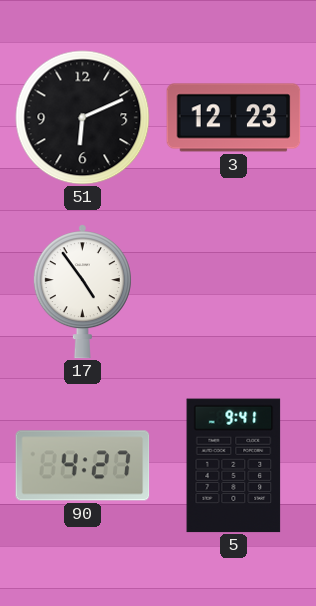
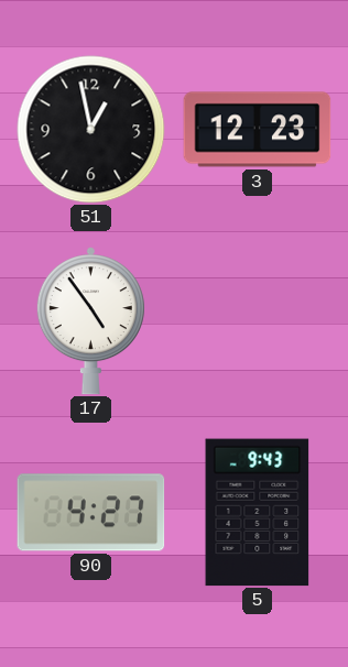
51: 6:11 -> 12:58 (91, 130)
5: 9:41 -> 9:43 (258, 513)
